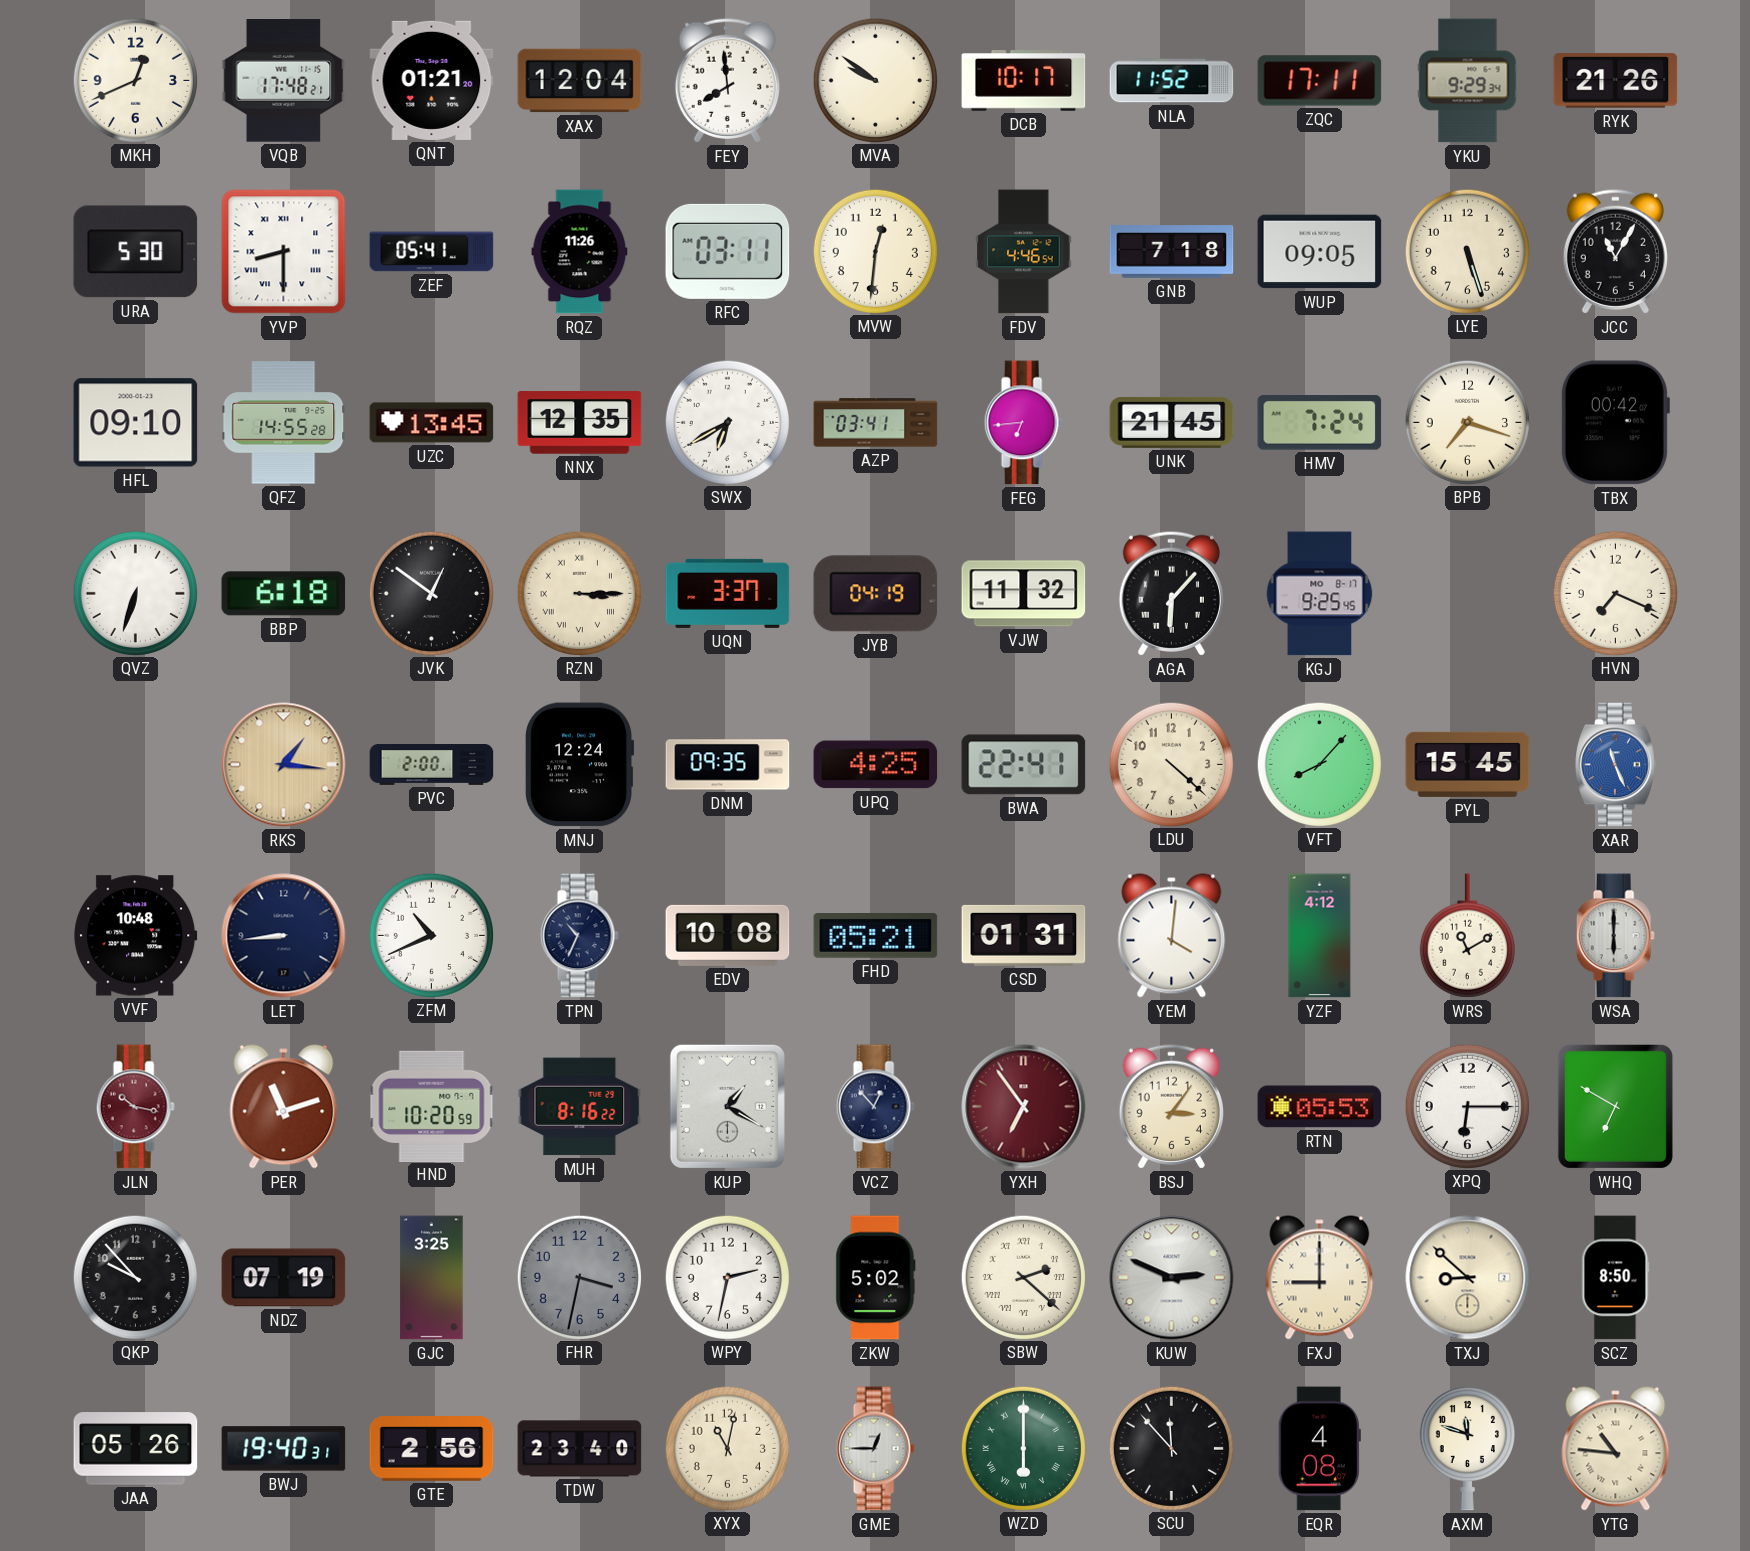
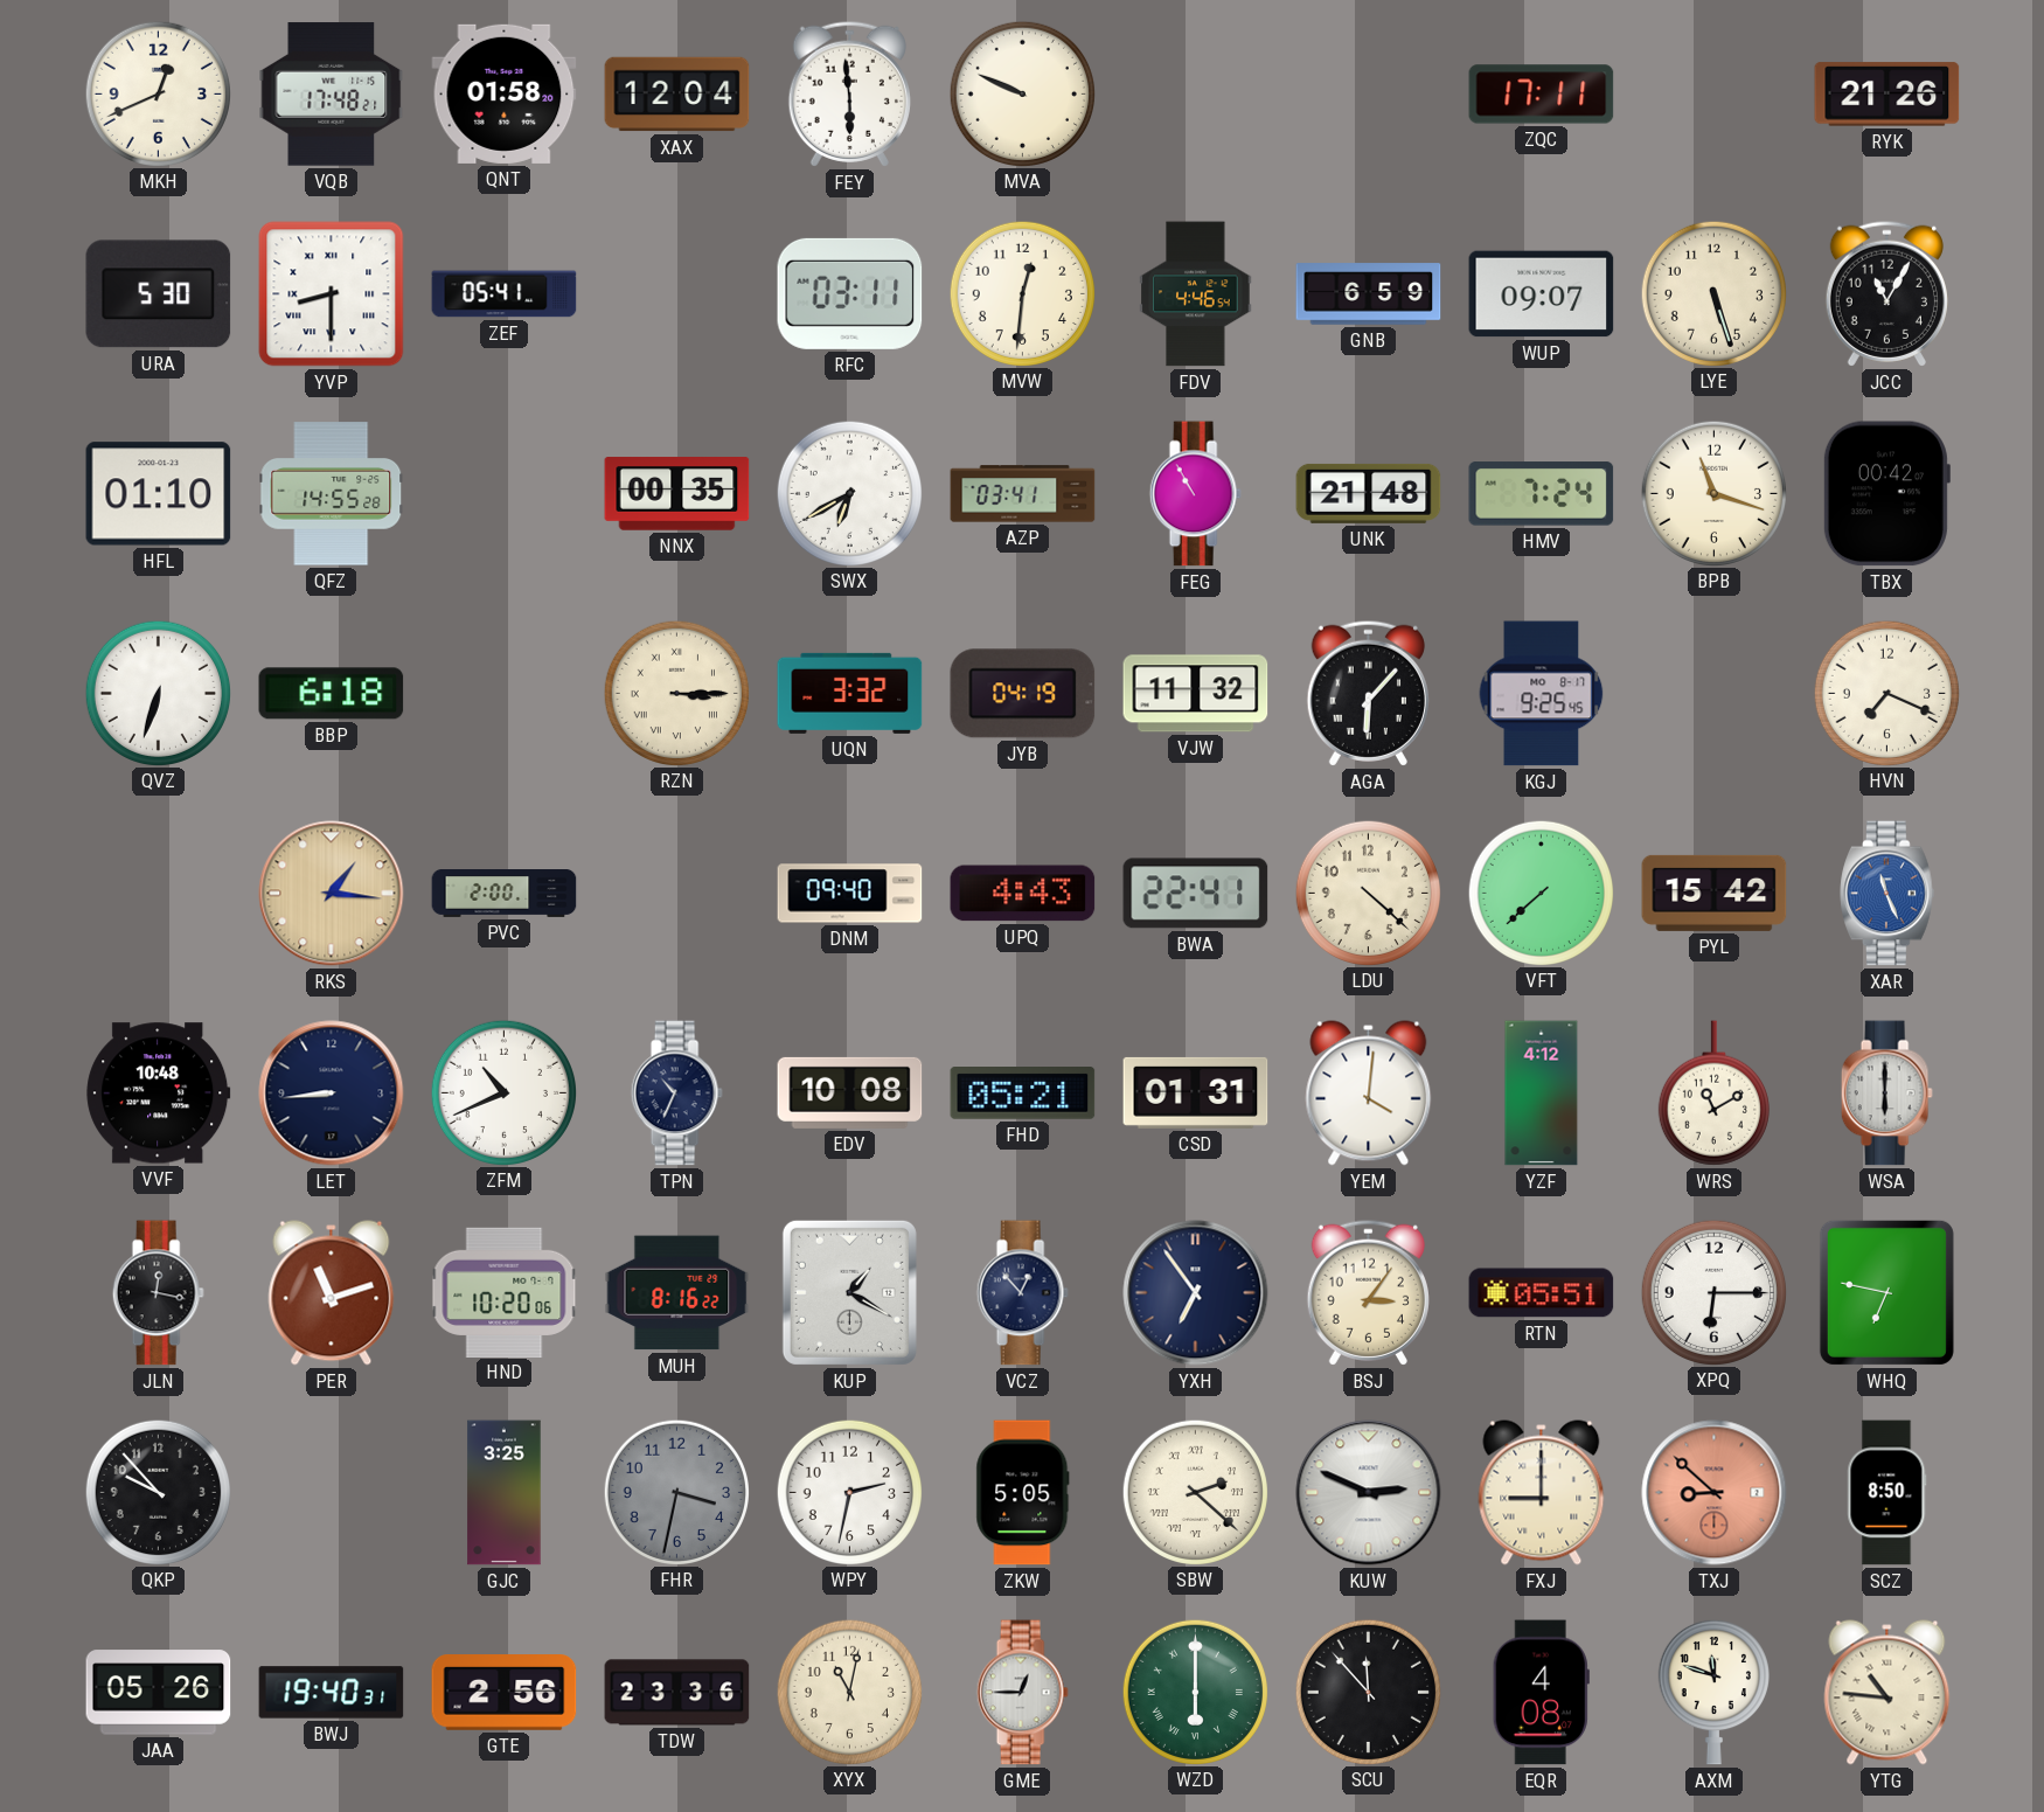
QNT: 01:21 -> 01:58 (505, 93)
FEY: 7:59 -> 5:59 (849, 93)
MVA: 9:51 -> 9:49 (1022, 93)
DCB: 10:17 -> none (1024, 81)
NLA: 11:52 -> none (1172, 81)
YKU: 9:29 -> none (1468, 81)
RQZ: 11:26 -> none (580, 252)
GNB: 7:18 -> 6:59 (1369, 294)
WUP: 09:05 -> 09:07 (1542, 294)
HFL: 09:10 -> 01:10 (159, 494)
UZC: 13:45 -> none (432, 423)
NNX: 12:35 -> 00:35 (677, 494)
FEG: 6:44 -> 10:55 (1195, 494)
UNK: 21:45 -> 21:48 (1369, 493)
BPB: 7:18 -> 11:18 (1713, 493)
JVK: 12:51 -> none (431, 593)
UQN: 3:37 -> 3:32 (850, 693)
MNJ: 12:24 -> none (579, 765)
DNM: 09:35 -> 09:40 (850, 894)
UPQ: 4:25 -> 4:43 (1023, 894)
VFT: 8:07 -> 7:38 (1541, 893)
PYL: 15:45 -> 15:42 (1715, 893)
JLN: 10:17 -> 12:17 (158, 1293)
JLN dial: burgundy -> black (158, 1293)
HND: 10:20:59 -> 10:20:06 (505, 1292)
YXH dial: burgundy -> navy (1196, 1293)
RTN: 05:53 -> 05:51 (1542, 1293)
WHQ: 6:50 -> 6:47 (1886, 1292)
NDZ: 07:19 -> none (284, 1278)
ZKW: 5:02 -> 5:05 (1023, 1493)
TXJ dial: cream -> salmon (1715, 1493)
TDW: 23:40 -> 23:36 (677, 1693)
